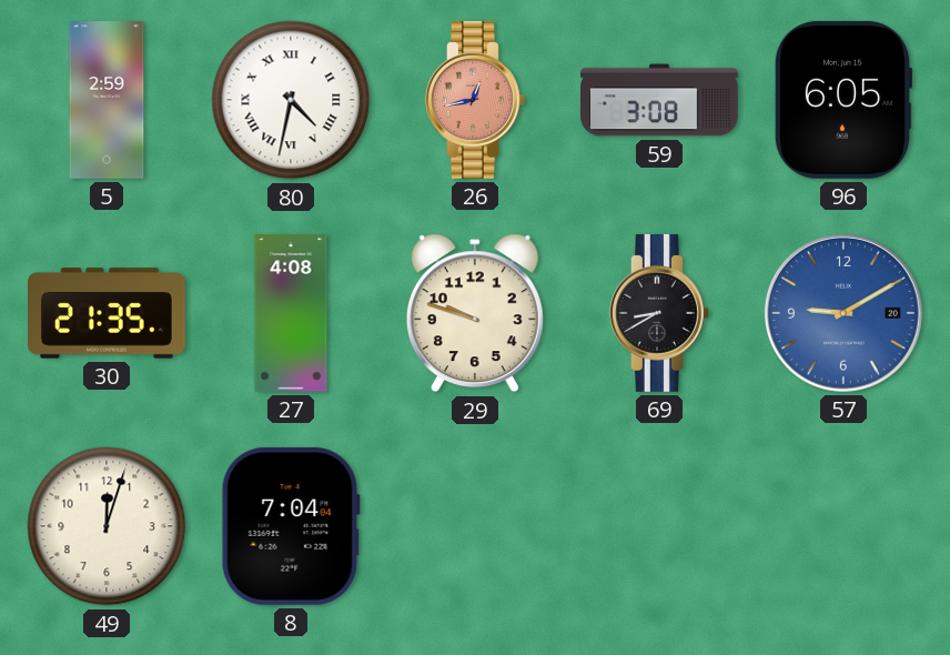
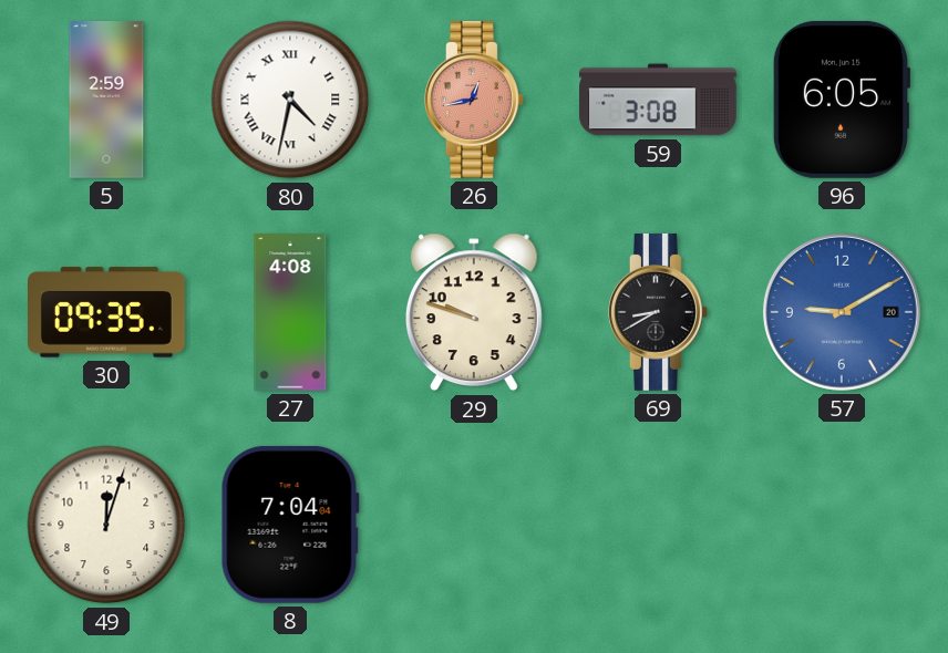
30: 21:35 -> 09:35 (107, 312)
